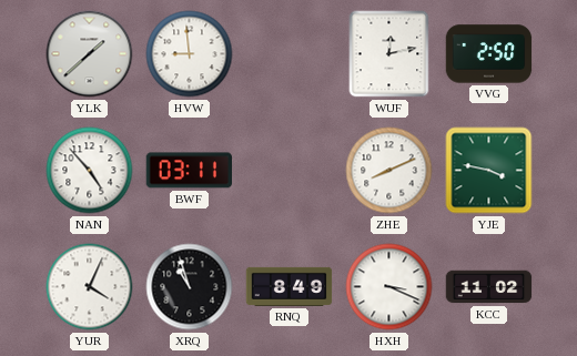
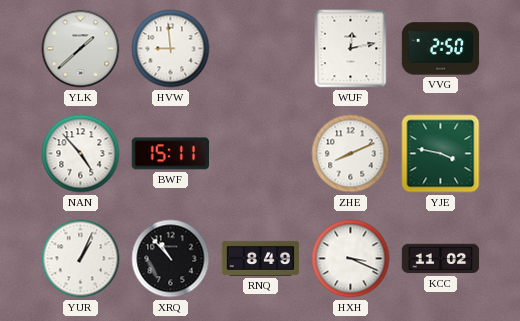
BWF: 03:11 -> 15:11 (170, 154)
YUR: 4:04 -> 1:04 (81, 259)
XRQ: 10:57 -> 10:53 (171, 259)
